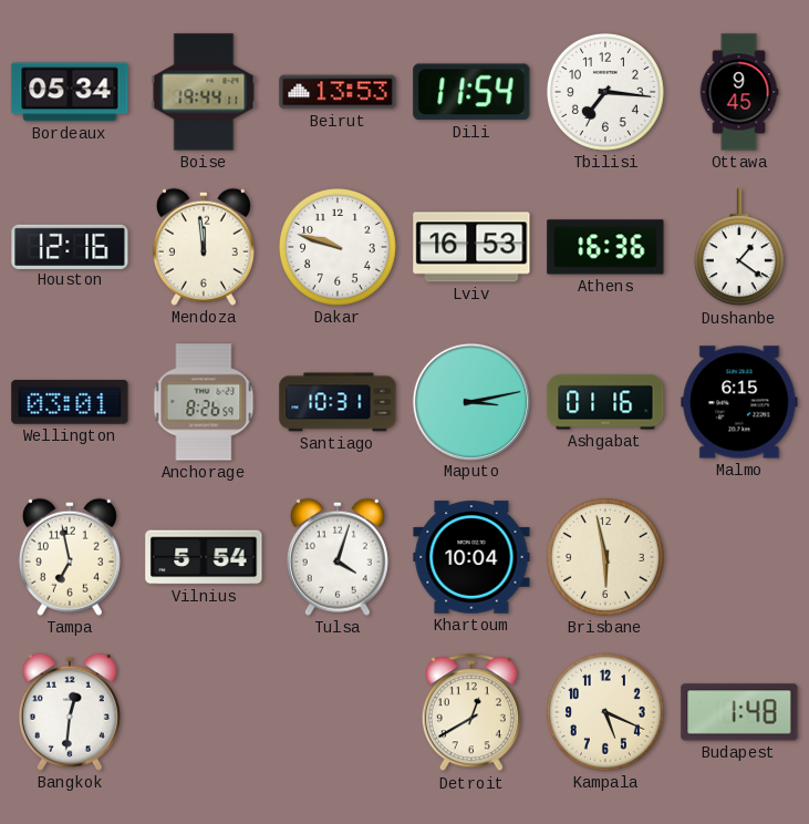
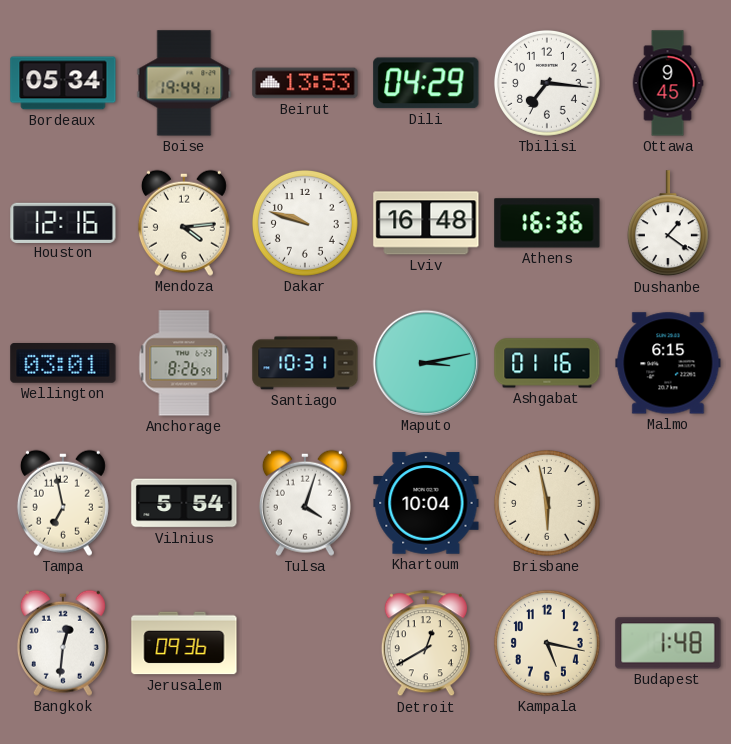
Dili: 11:54 -> 04:29 (426, 83)
Mendoza: 11:59 -> 4:14 (184, 223)
Lviv: 16:53 -> 16:48 (426, 223)
Jerusalem: none -> 09:36 (184, 643)
Kampala: 5:19 -> 5:17 (547, 643)
